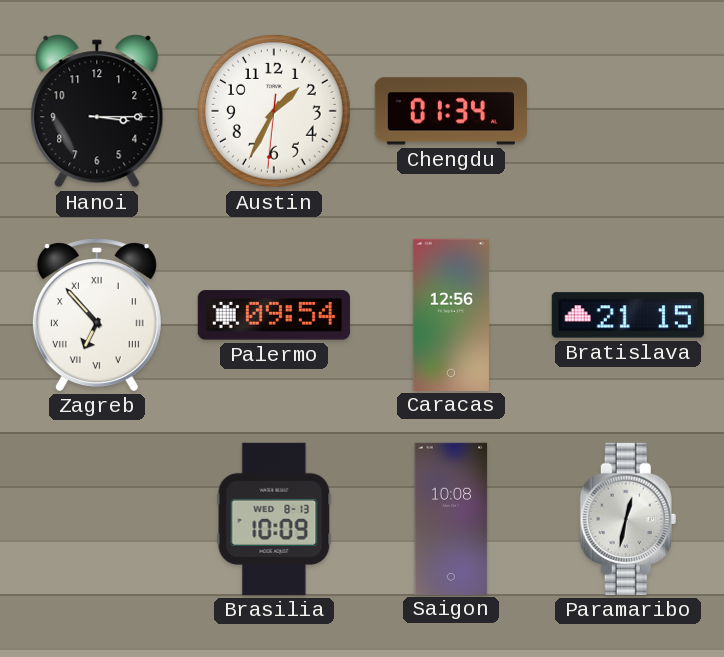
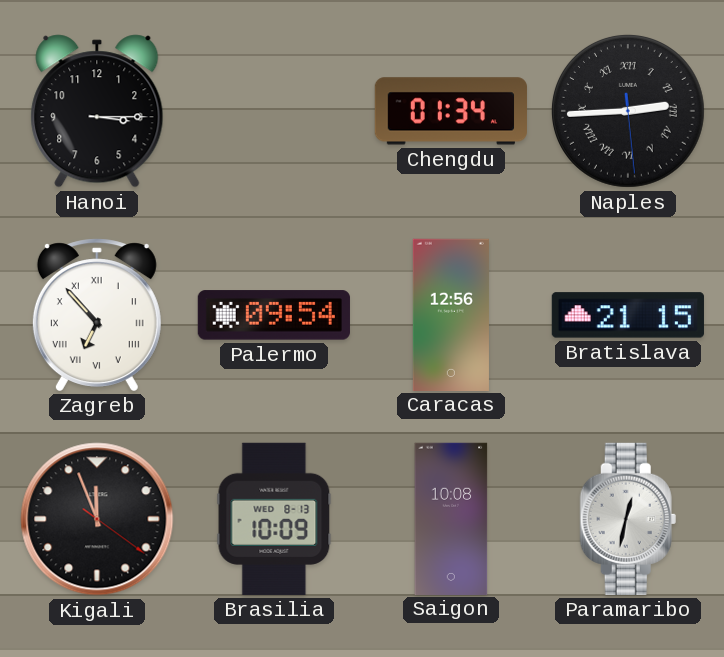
Austin: 1:34 -> none (274, 111)
Naples: none -> 2:44 (628, 111)
Kigali: none -> 11:56 (97, 519)
